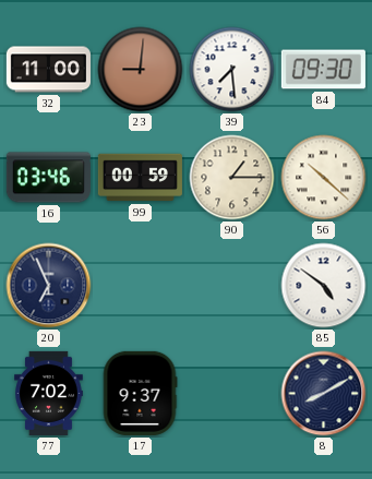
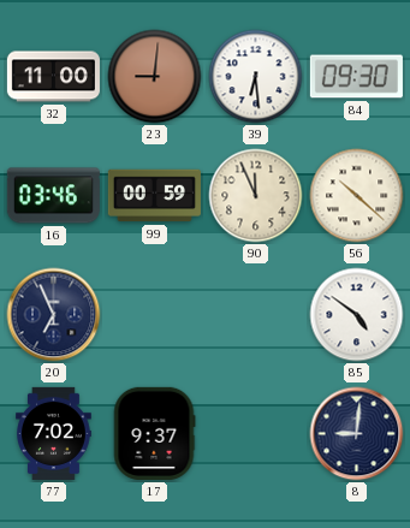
39: 7:29 -> 6:29 (256, 77)
90: 1:15 -> 11:56 (256, 196)
8: 8:10 -> 9:01 (357, 434)
